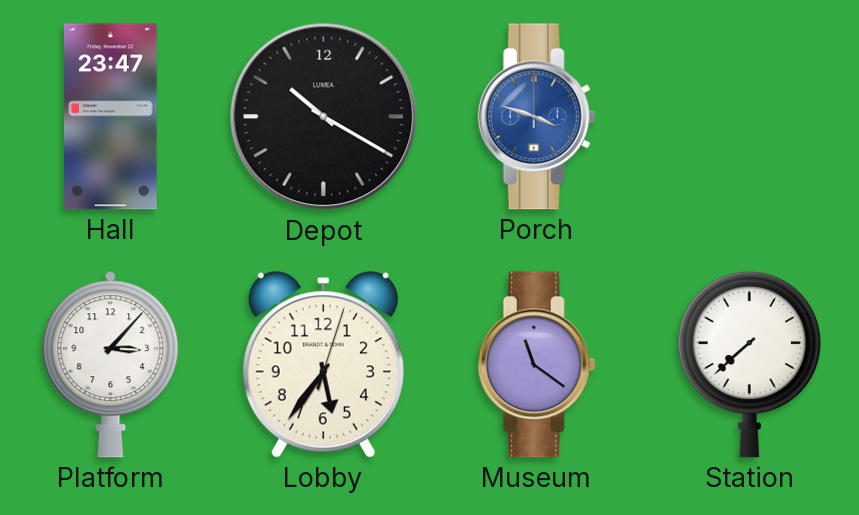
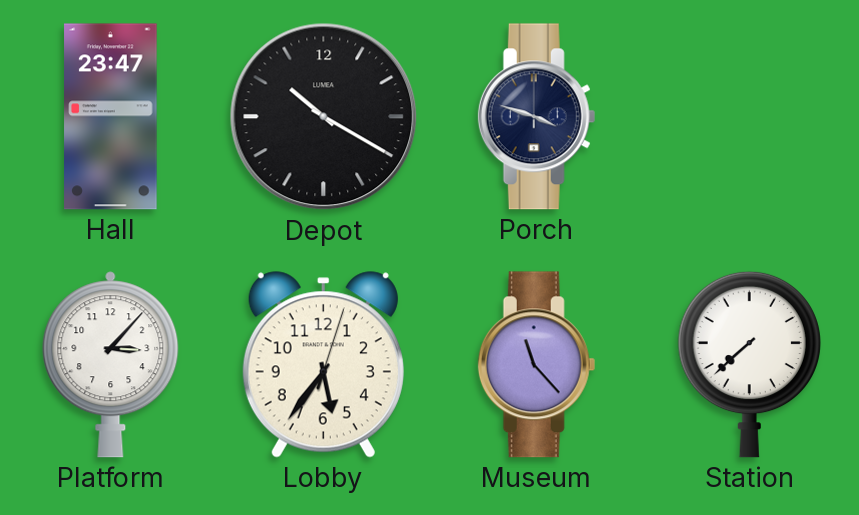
Porch dial: blue -> navy (537, 117)
Museum: 11:21 -> 11:23 (537, 365)
